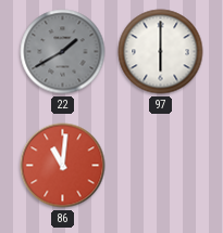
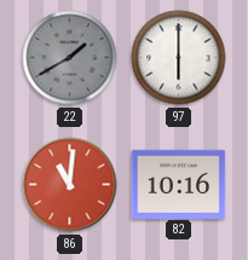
82: none -> 10:16 (179, 184)
